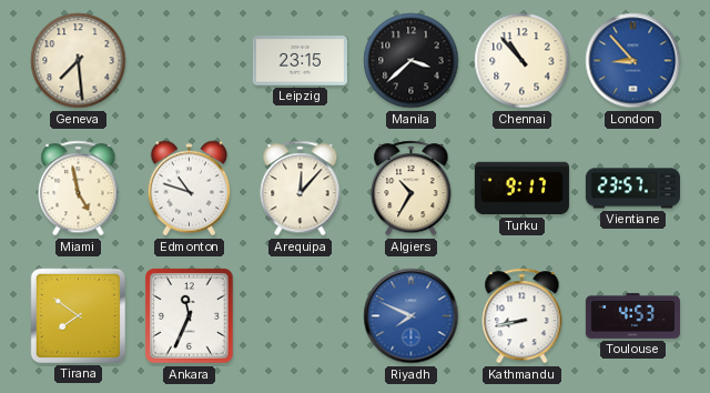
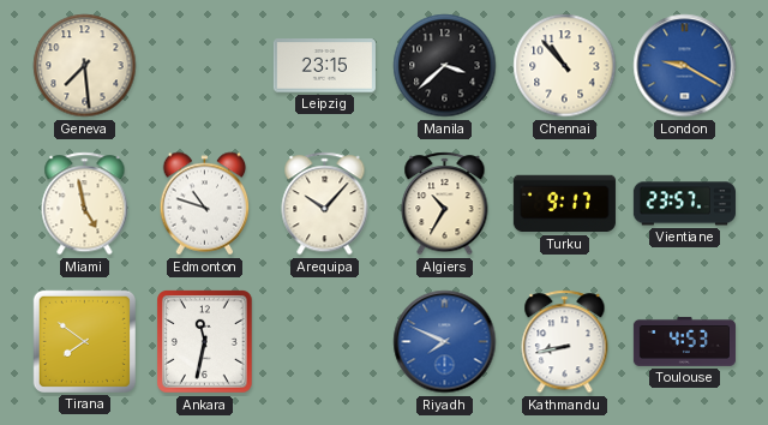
London: 8:53 -> 9:20 (685, 66)
Arequipa: 12:07 -> 10:07 (325, 204)
Ankara: 11:34 -> 11:32 (205, 342)
